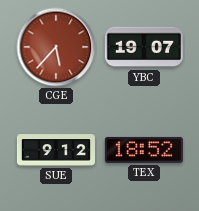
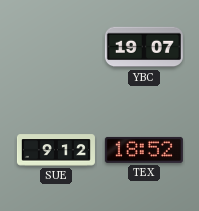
CGE: 5:37 -> none (56, 47)
